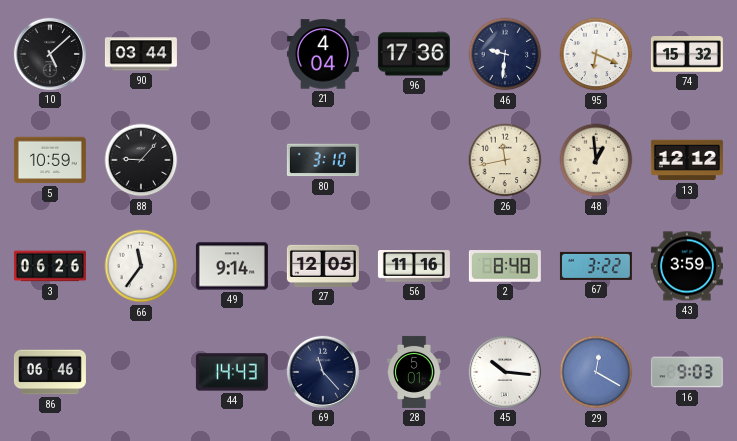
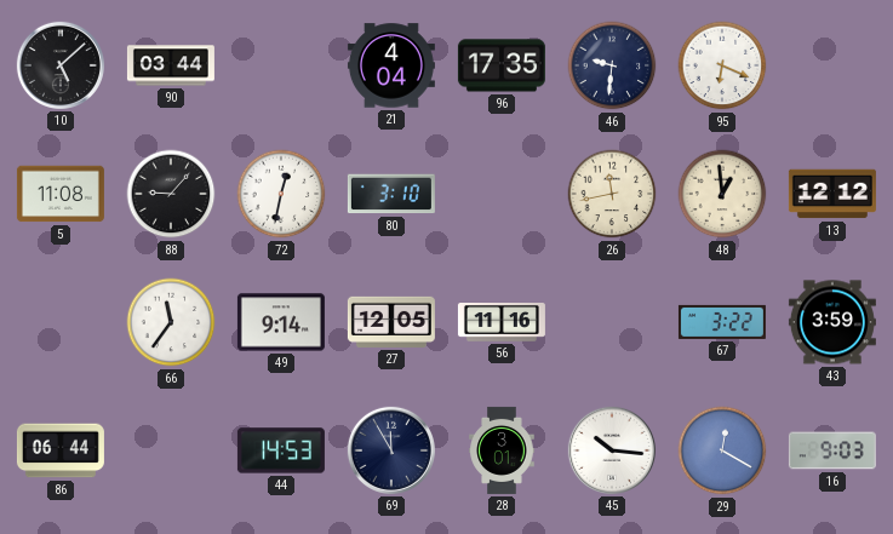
96: 17:36 -> 17:35 (502, 65)
74: 15:32 -> none (687, 55)
5: 10:59 -> 11:08 (61, 194)
72: none -> 12:32 (281, 194)
3: 06:26 -> none (50, 266)
2: 8:48 -> none (505, 266)
86: 06:46 -> 06:44 (61, 450)
44: 14:43 -> 14:53 (281, 450)
69: 11:23 -> 11:55 (391, 450)
28: 5:01 -> 3:01 (502, 450)
